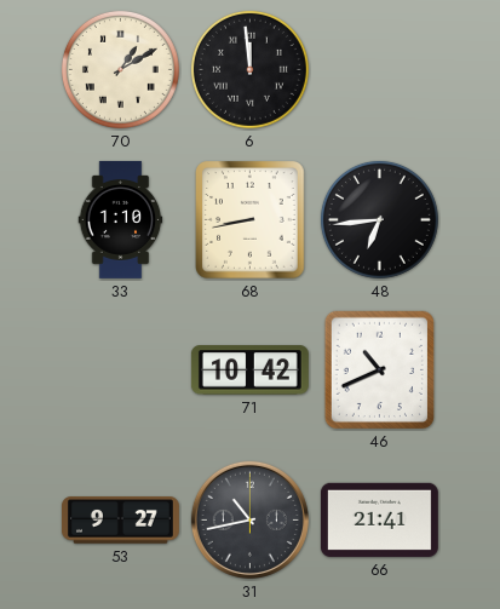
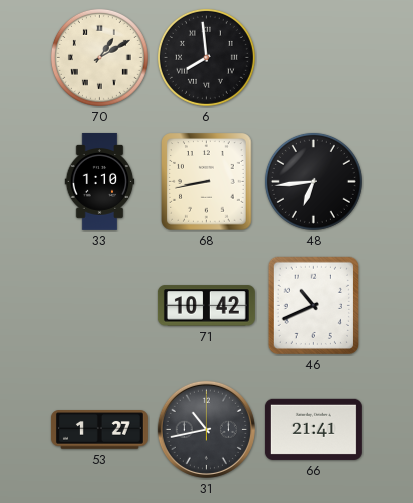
6: 11:59 -> 7:59 (206, 57)
53: 9:27 -> 1:27 (99, 430)
